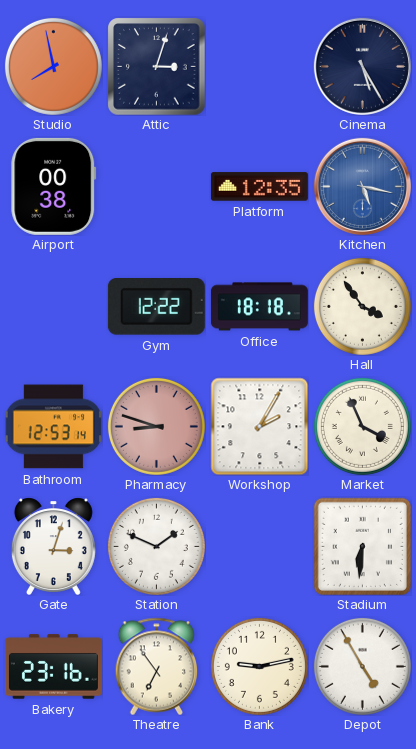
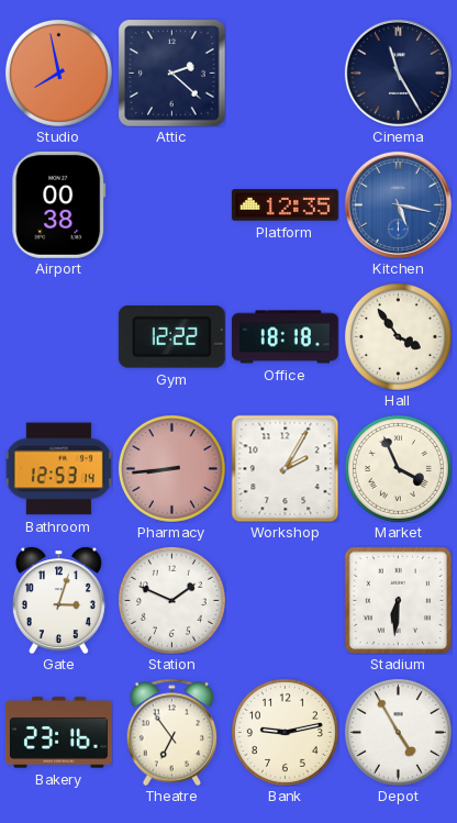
Attic: 3:03 -> 2:22 (171, 73)
Cinema: 5:25 -> 11:25 (398, 73)
Pharmacy: 8:48 -> 8:44 (171, 468)
